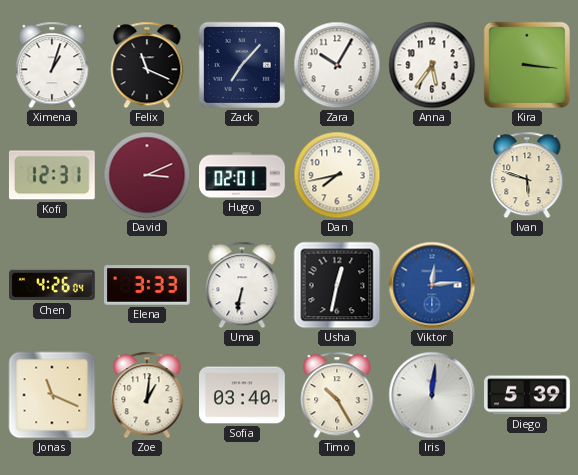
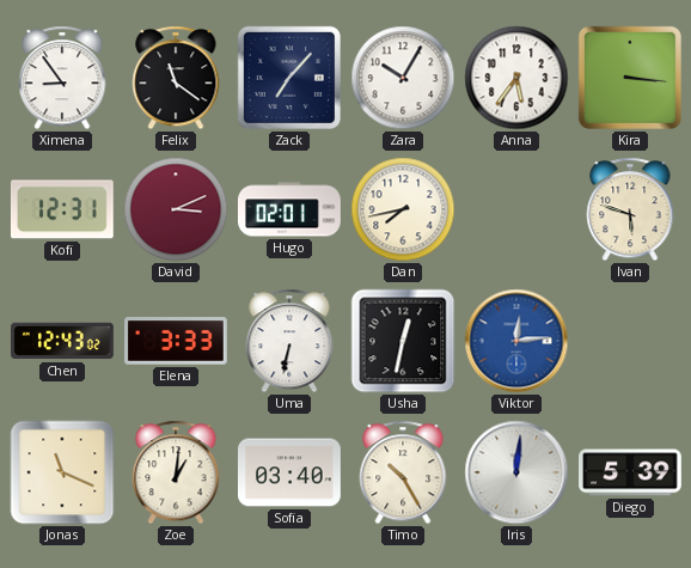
Ximena: 1:03 -> 8:54 (62, 78)
Felix: 11:19 -> 11:21 (176, 78)
Chen: 4:26 -> 12:43 (63, 341)
